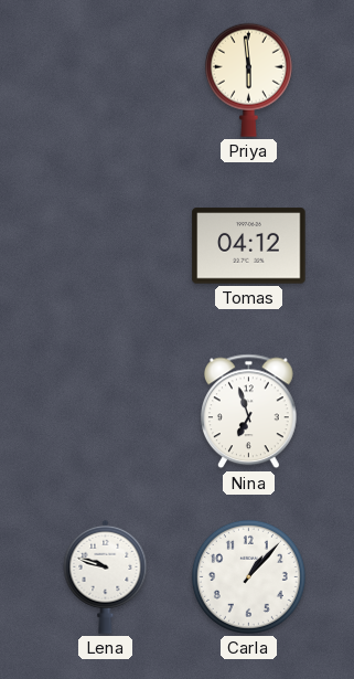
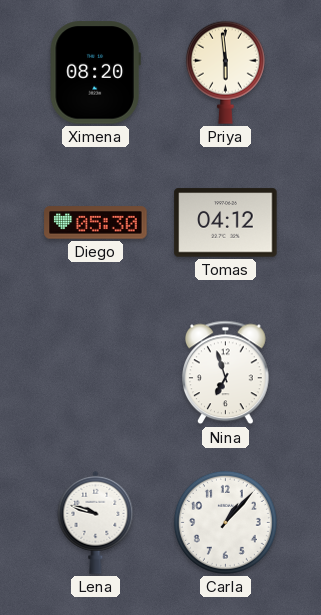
Ximena: none -> 08:20 (95, 73)
Diego: none -> 05:30 (96, 223)
